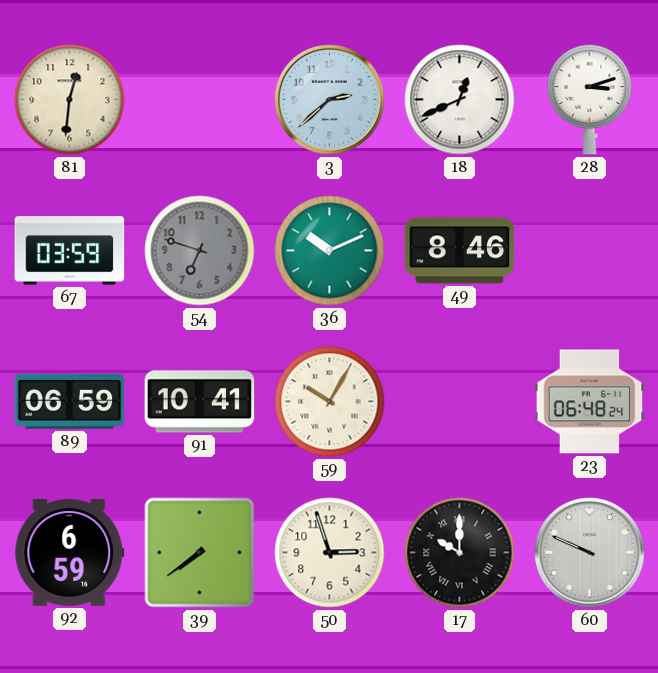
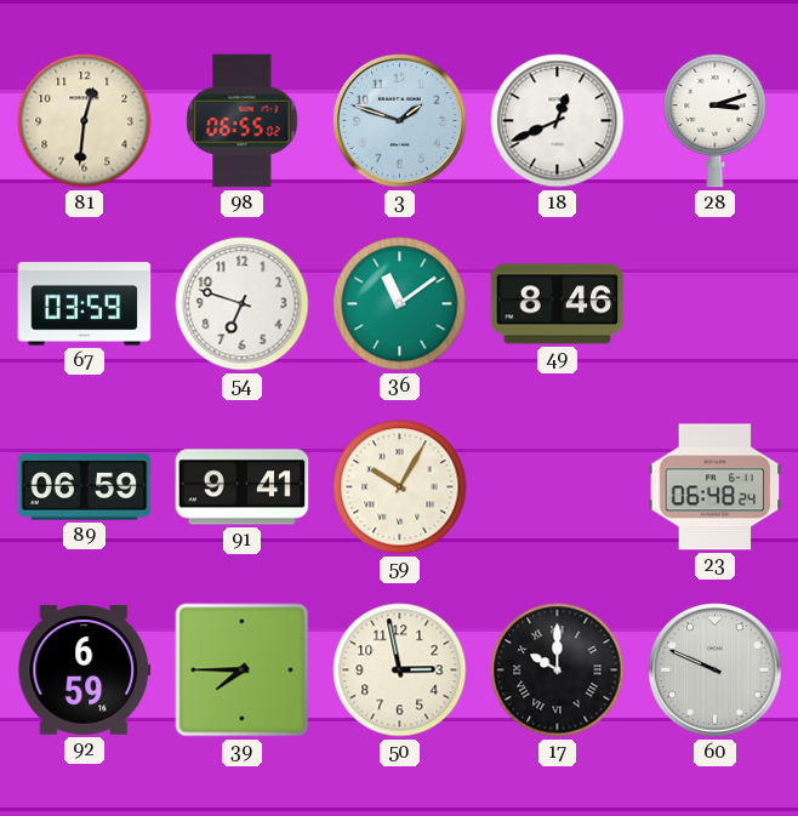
98: none -> 06:55 (243, 121)
3: 2:38 -> 1:48 (400, 121)
54 dial: grey -> white (243, 304)
36: 10:11 -> 11:09 (400, 304)
91: 10:41 -> 9:41 (243, 487)
39: 7:39 -> 7:45 (243, 671)
50: 2:57 -> 2:58 (400, 671)
